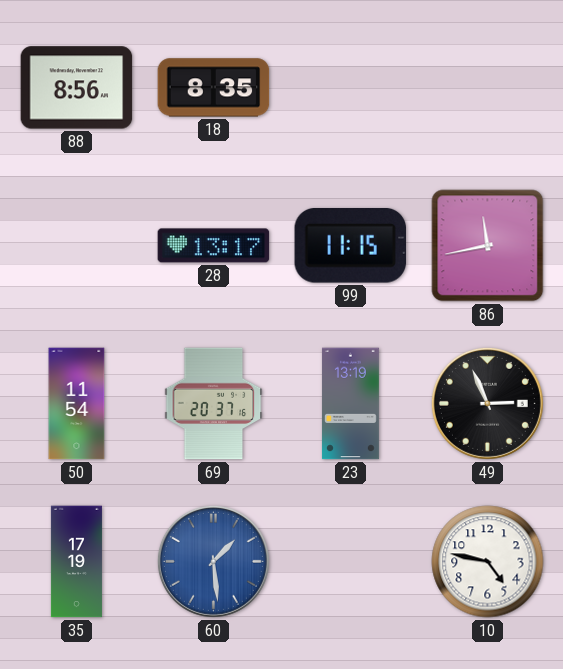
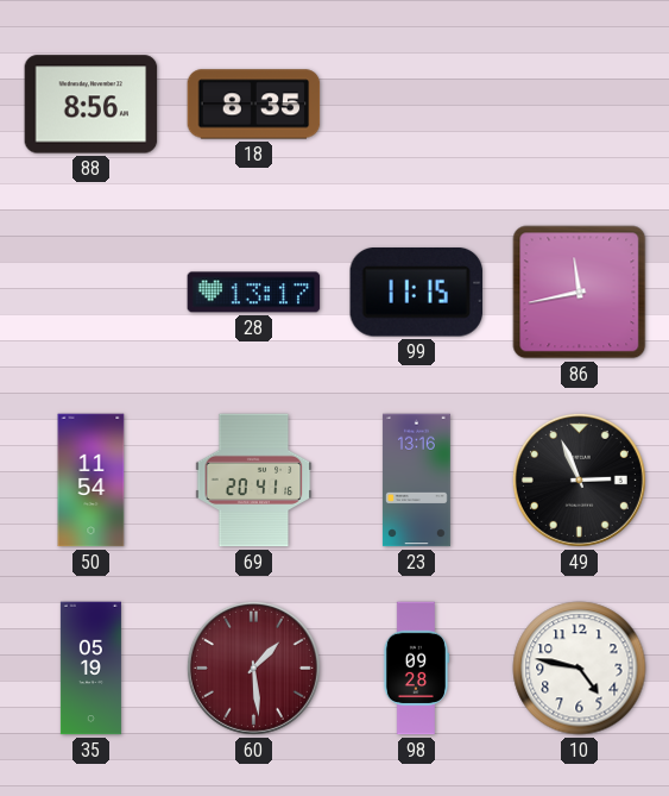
69: 20:37 -> 20:41 (254, 481)
23: 13:19 -> 13:16 (416, 481)
35: 17:19 -> 05:19 (90, 669)
60 dial: blue -> burgundy (253, 667)
98: none -> 09:28 (416, 669)
